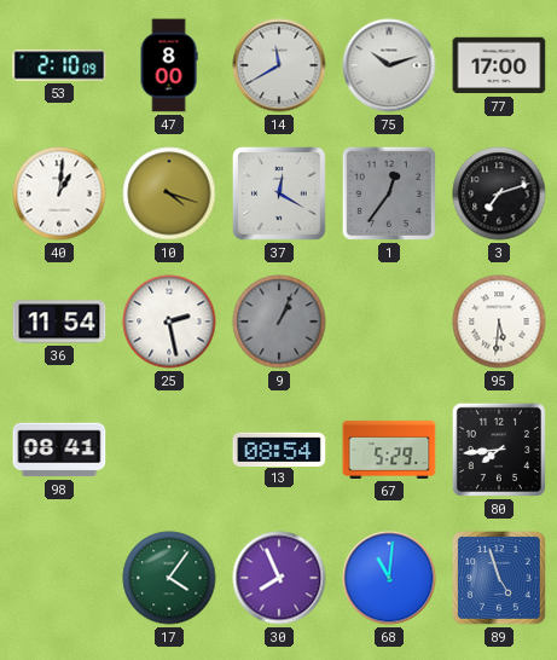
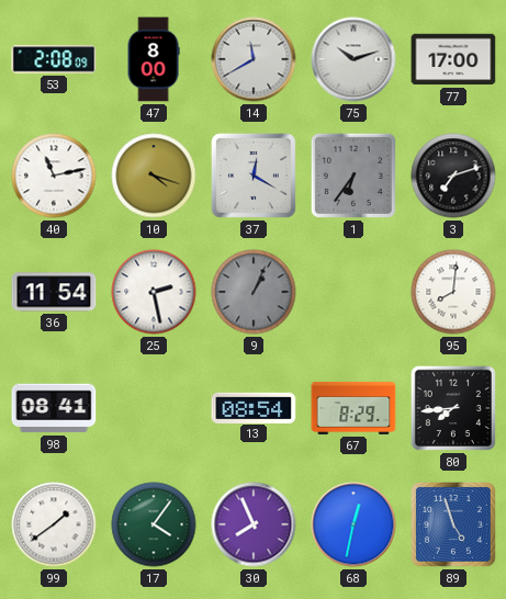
53: 2:10 -> 2:08 (54, 59)
40: 1:01 -> 11:13 (54, 176)
1: 12:36 -> 6:36 (353, 176)
95: 5:31 -> 8:01 (453, 292)
67: 5:29 -> 8:29 (353, 408)
99: none -> 1:39 (54, 524)
68: 11:01 -> 12:32 (353, 524)
